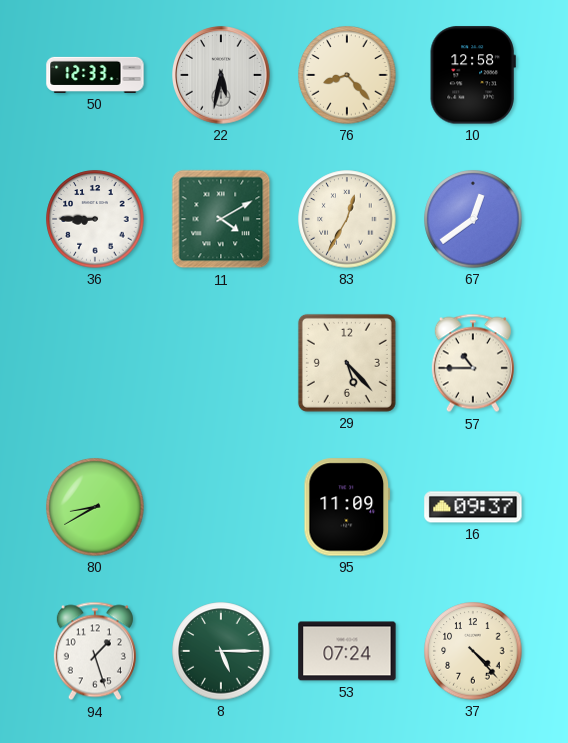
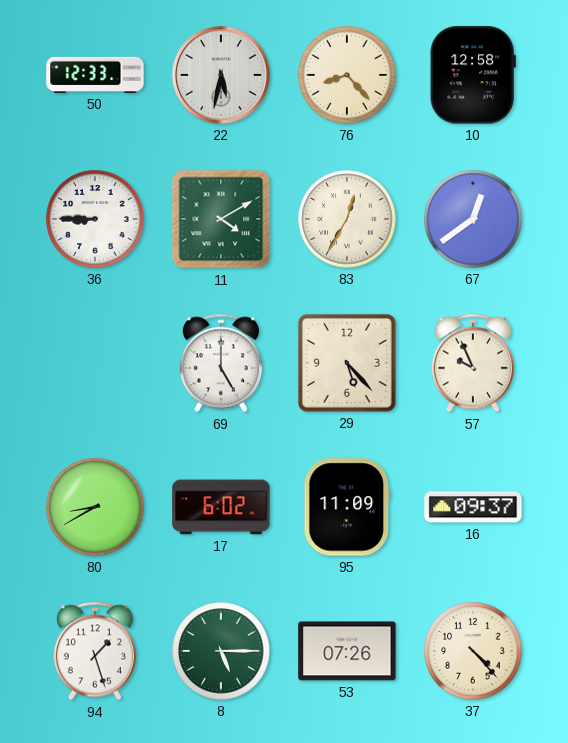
69: none -> 5:00 (221, 363)
57: 10:45 -> 9:56 (473, 363)
17: none -> 6:02 (221, 507)
53: 07:24 -> 07:26 (347, 651)
